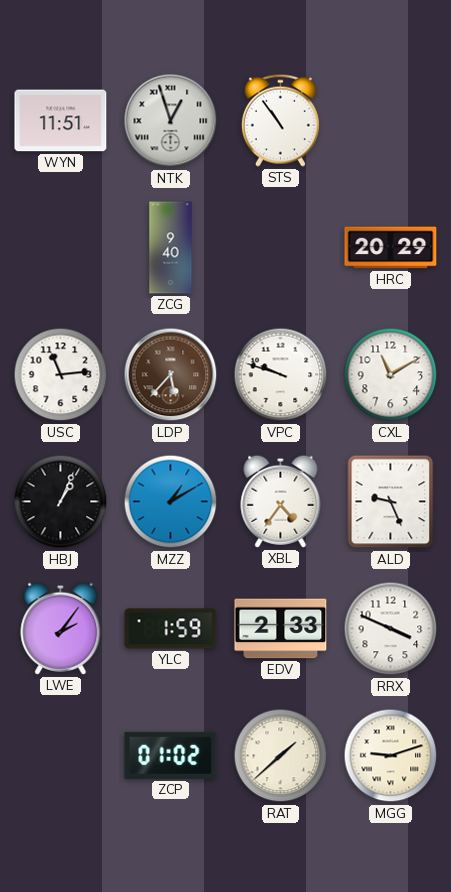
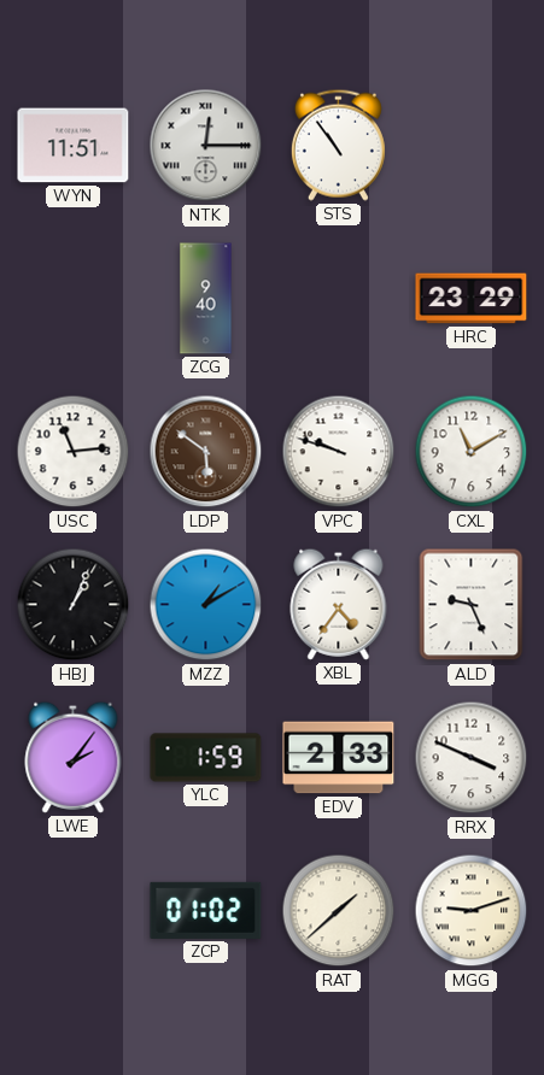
NTK: 12:57 -> 12:15 (206, 146)
HRC: 20:29 -> 23:29 (472, 299)
LDP: 5:37 -> 5:51 (206, 452)
